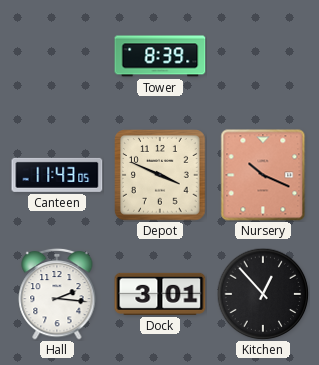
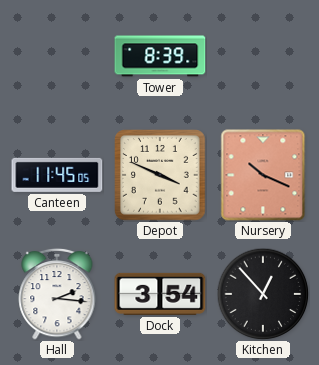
Canteen: 11:43 -> 11:45 (57, 175)
Dock: 3:01 -> 3:54 (160, 294)
